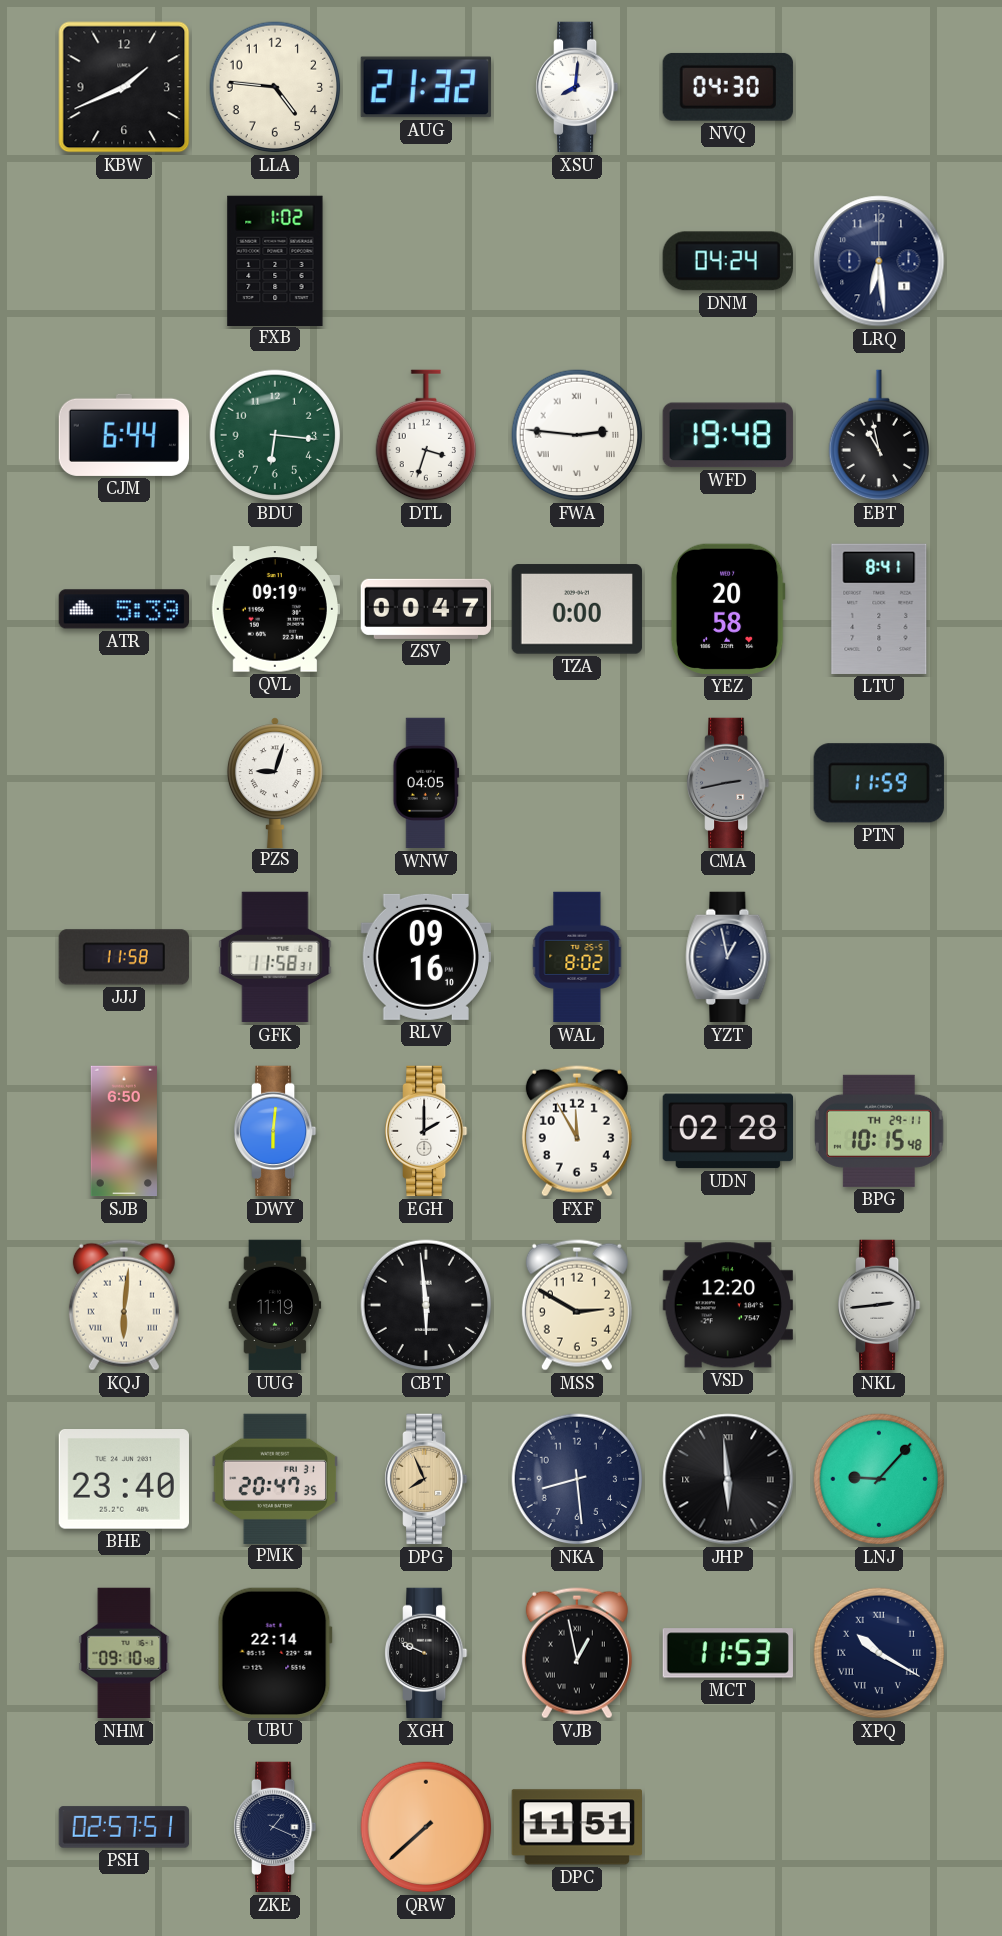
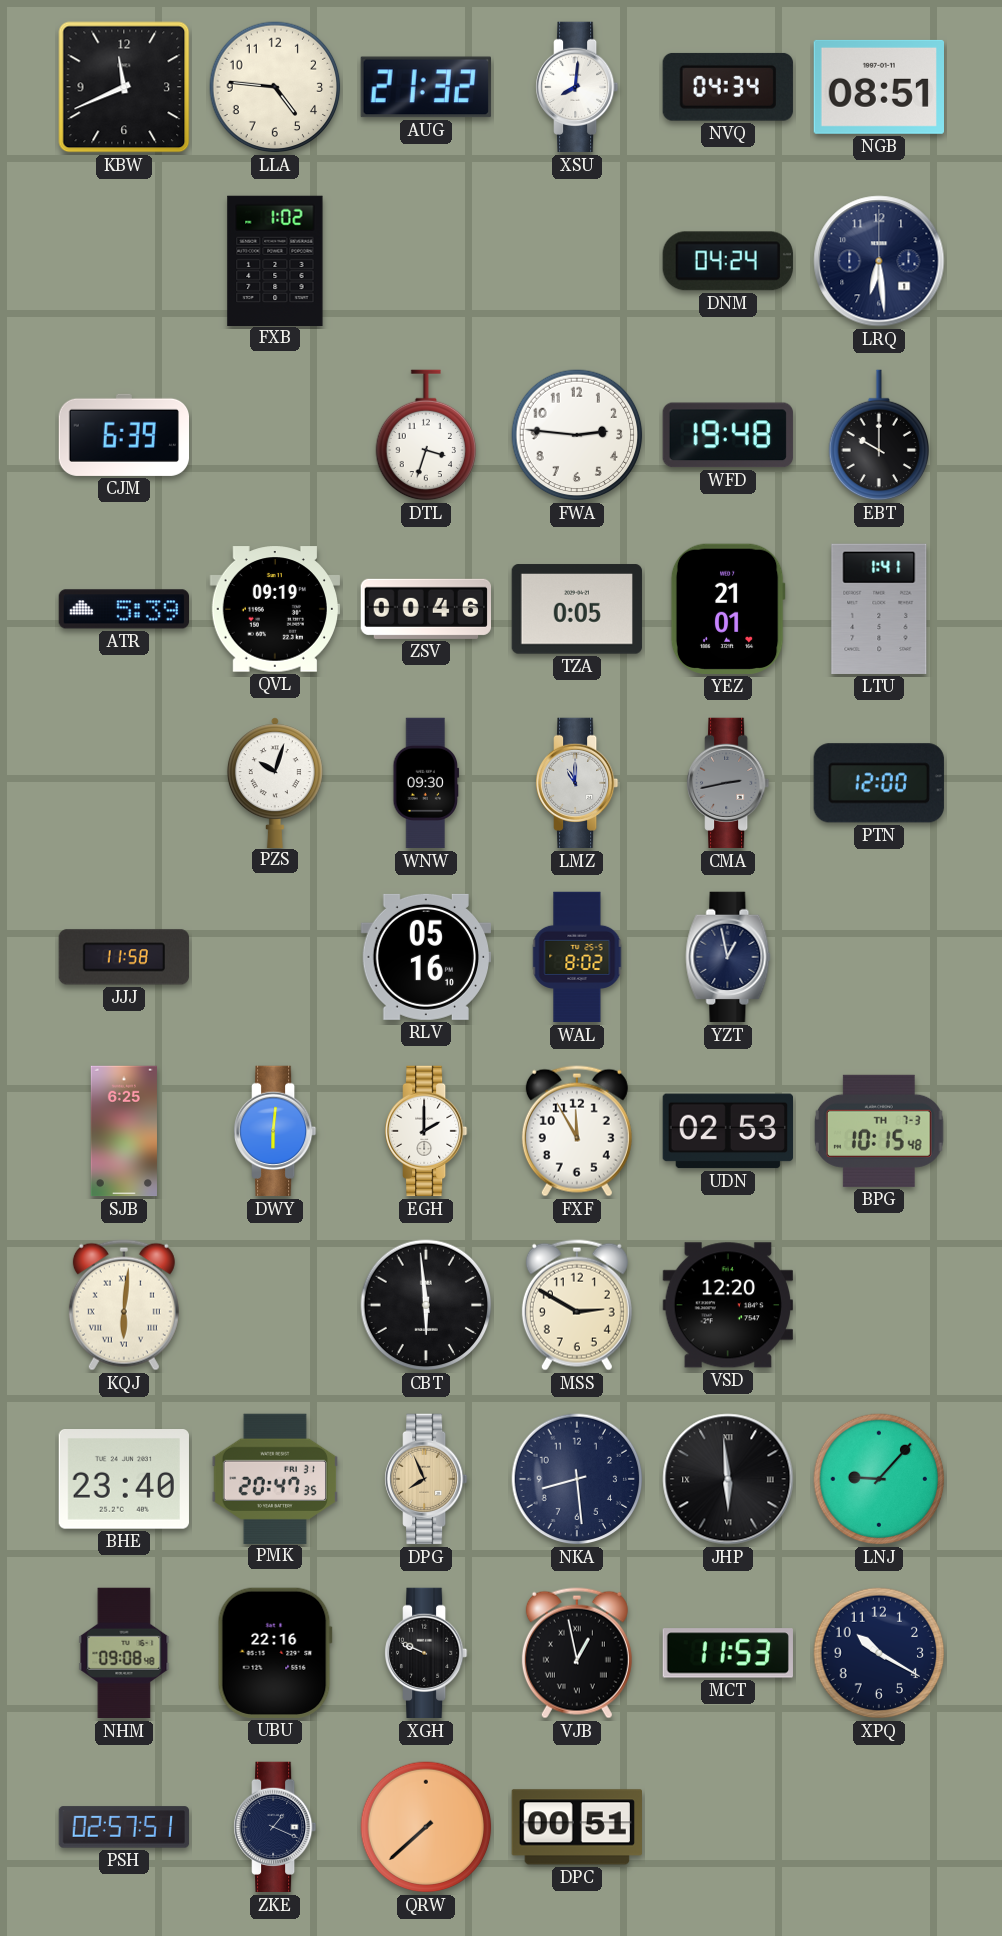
KBW: 1:41 -> 11:41 (124, 87)
NVQ: 04:30 -> 04:34 (728, 87)
NGB: none -> 08:51 (878, 87)
CJM: 6:44 -> 6:39 (123, 435)
BDU: 6:16 -> none (275, 435)
FWA numerals: Roman -> Arabic (577, 435)
EBT: 10:58 -> 10:00 (878, 435)
ZSV: 00:47 -> 00:46 (425, 609)
TZA: 0:00 -> 0:05 (576, 609)
YEZ: 20:58 -> 21:01 (728, 609)
LTU: 8:41 -> 1:41 (879, 609)
PZS: 9:03 -> 10:03 (275, 782)
WNW: 04:05 -> 09:30 (426, 783)
LMZ: none -> 11:00 (578, 783)
PTN: 11:59 -> 12:00 (879, 783)
GFK: 11:58 -> none (275, 957)
RLV: 09:16 -> 05:16 (425, 957)
SJB: 6:50 -> 6:25 (124, 1131)
UDN: 02:28 -> 02:53 (727, 1131)
BPG date: TH 29-11 -> TH 7-3 (879, 1131)
UUG: 11:19 -> none (275, 1305)
NKL: 2:44 -> none (880, 1305)
NHM: 09:10 -> 09:08 (124, 1653)
UBU: 22:14 -> 22:16 (275, 1653)
XPQ numerals: Roman -> Arabic (879, 1653)
DPC: 11:51 -> 00:51 (576, 1827)
